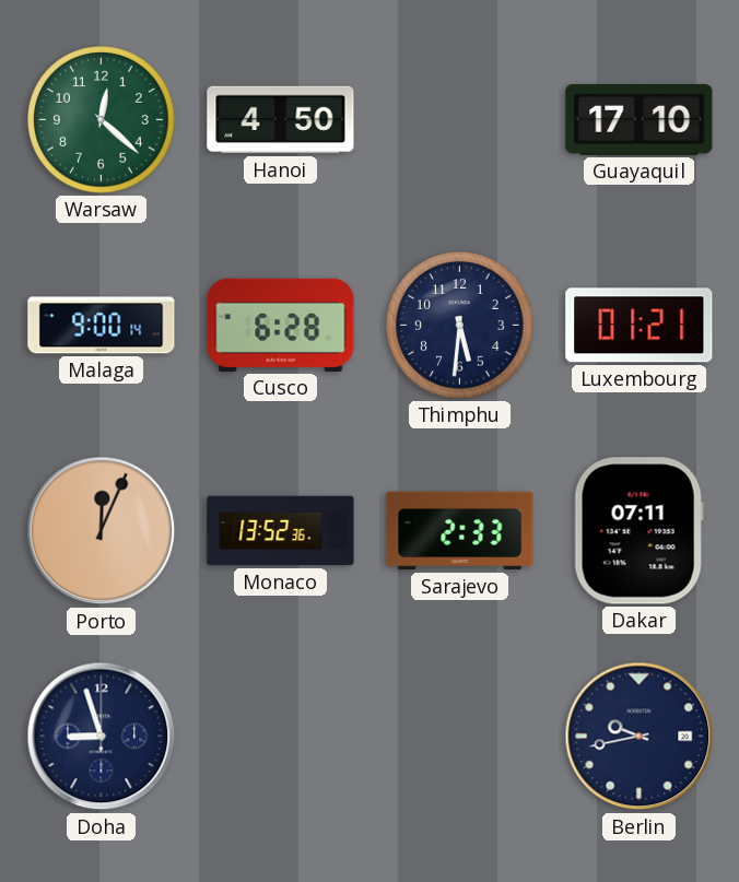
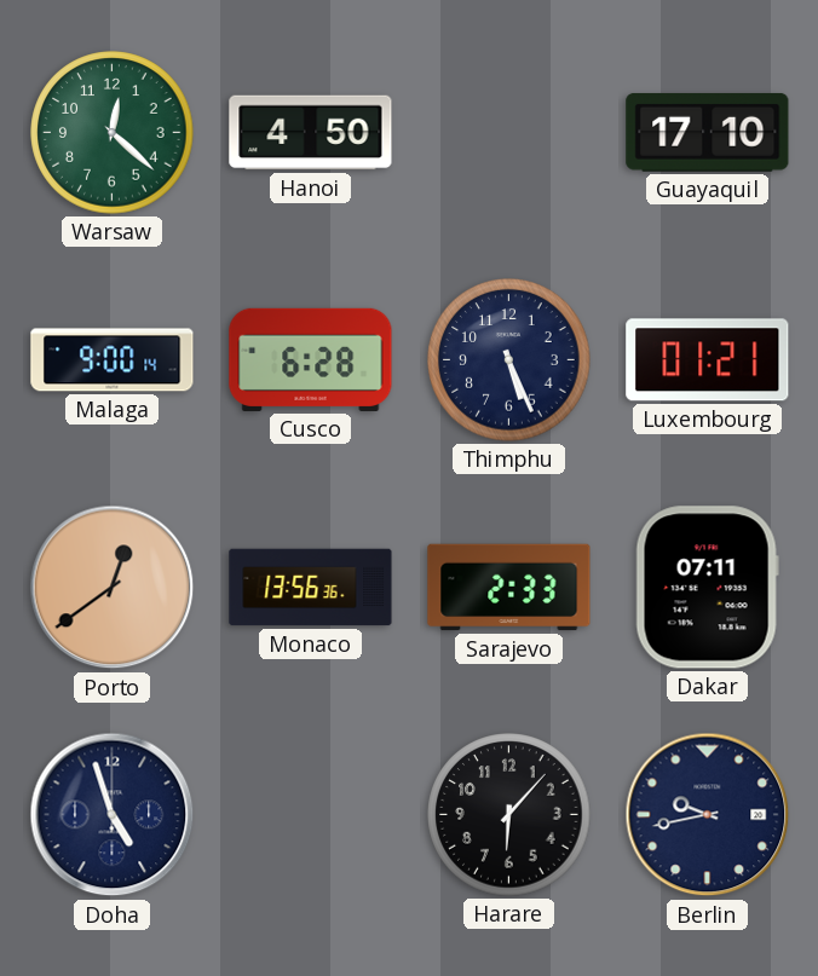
Thimphu: 5:31 -> 5:26 (509, 360)
Porto: 12:04 -> 12:39 (113, 588)
Monaco: 13:52 -> 13:56 (311, 588)
Doha: 8:57 -> 4:57 (113, 815)
Harare: none -> 6:07 (509, 815)
